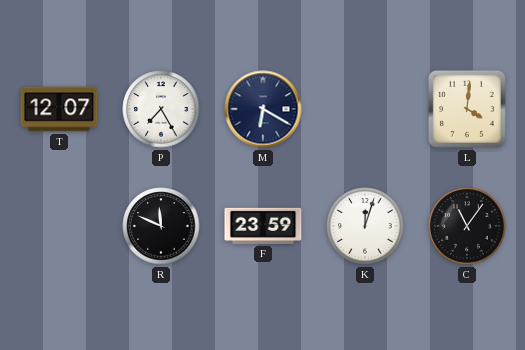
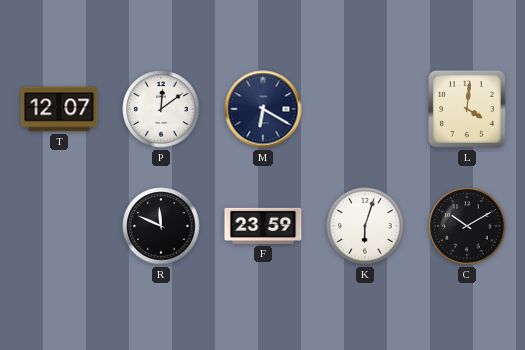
P: 7:25 -> 12:09 (161, 109)
K: 12:03 -> 6:03 (365, 226)
C: 11:06 -> 10:10 (467, 226)
